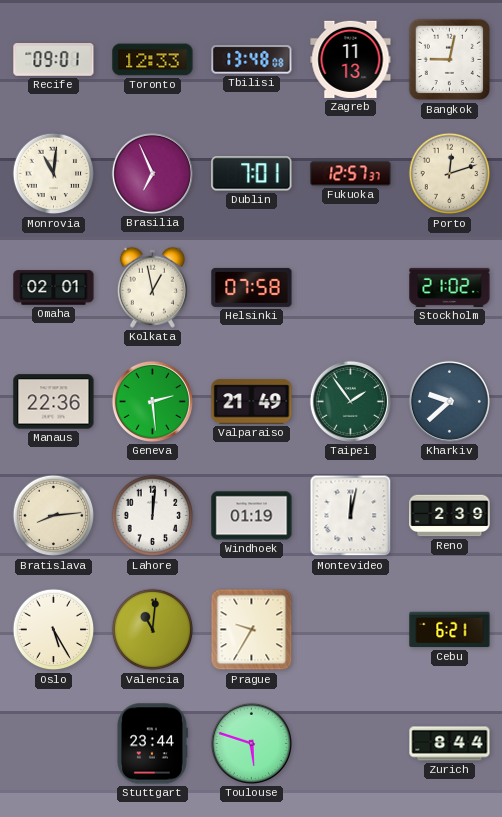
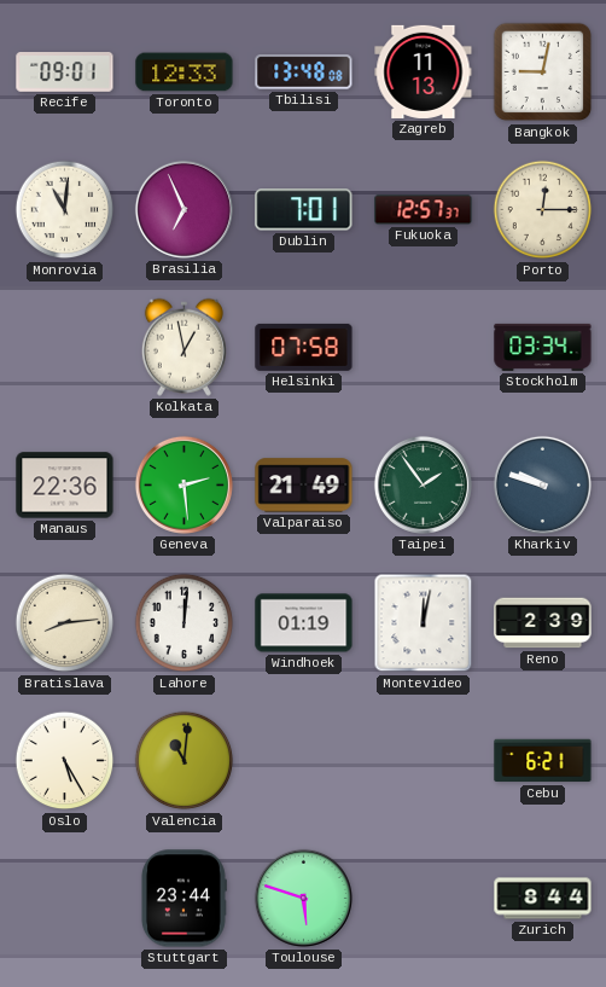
Porto: 12:12 -> 12:15 (543, 210)
Omaha: 02:01 -> none (54, 288)
Stockholm: 21:02 -> 03:34 (543, 347)
Kharkiv: 9:38 -> 9:48 (542, 484)
Prague: 9:35 -> none (252, 630)
